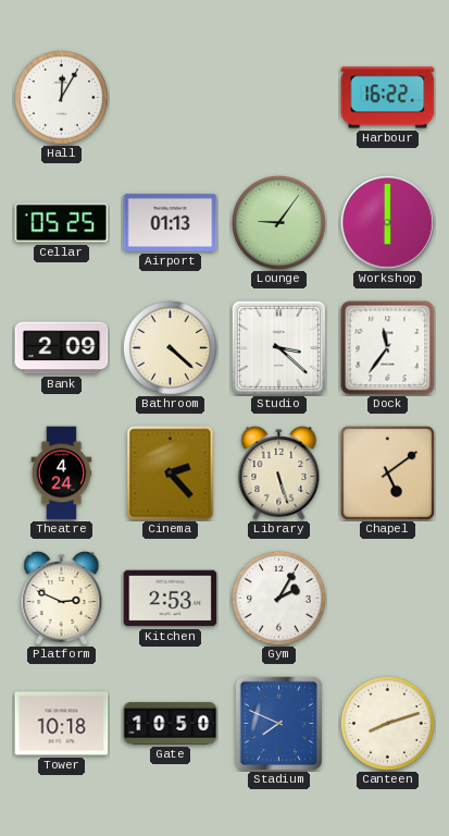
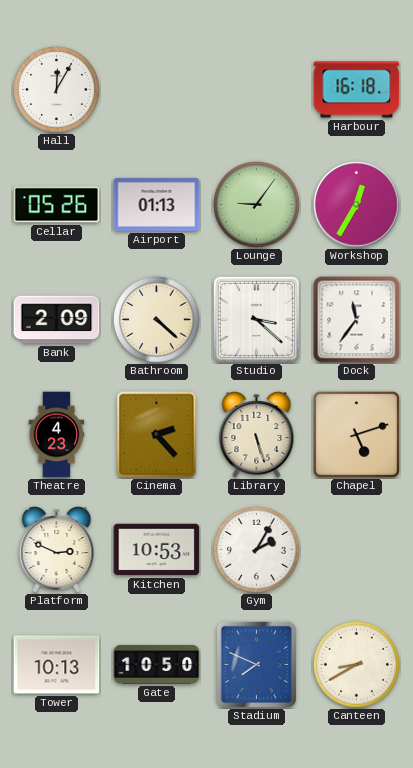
Harbour: 16:22 -> 16:18 (357, 90)
Cellar: 05:25 -> 05:26 (57, 205)
Workshop: 6:00 -> 12:35 (357, 205)
Theatre: 4:24 -> 4:23 (57, 435)
Chapel: 5:09 -> 5:12 (356, 434)
Kitchen: 2:53 -> 10:53 (157, 550)
Tower: 10:18 -> 10:13 (57, 665)
Canteen: 8:12 -> 8:40 (357, 665)
